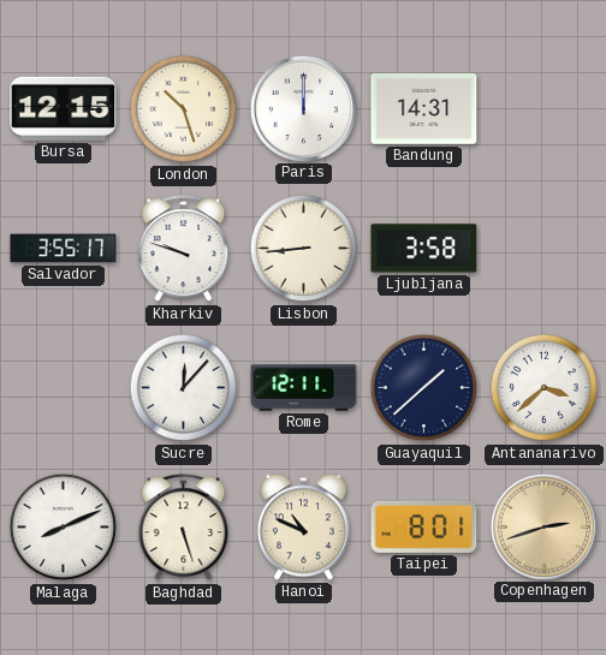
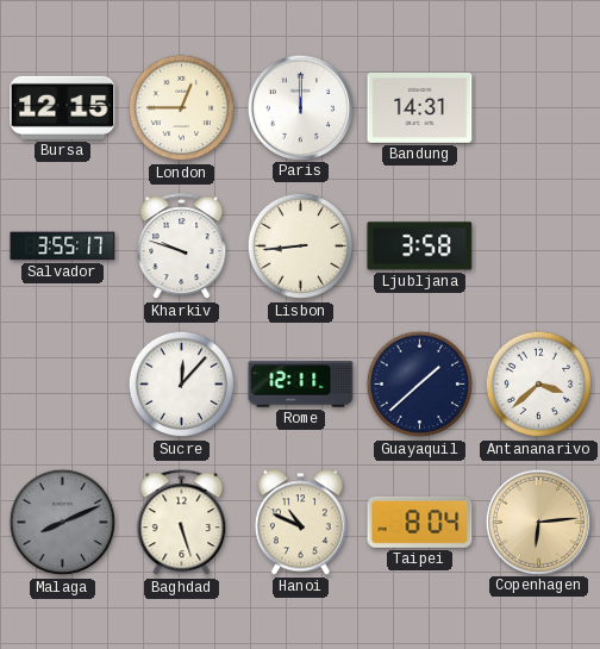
London: 10:27 -> 12:45 (182, 108)
Malaga dial: white -> grey (63, 523)
Taipei: 8:01 -> 8:04 (420, 522)
Copenhagen: 2:42 -> 6:14 (538, 522)
